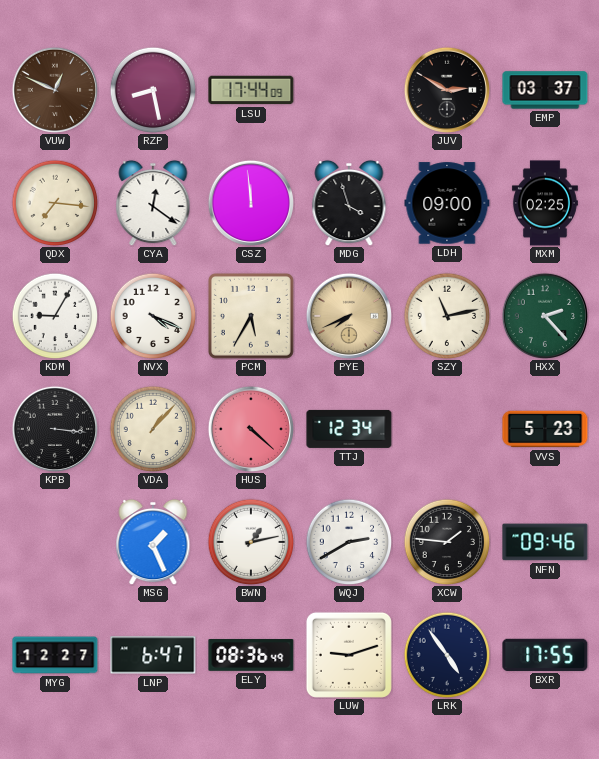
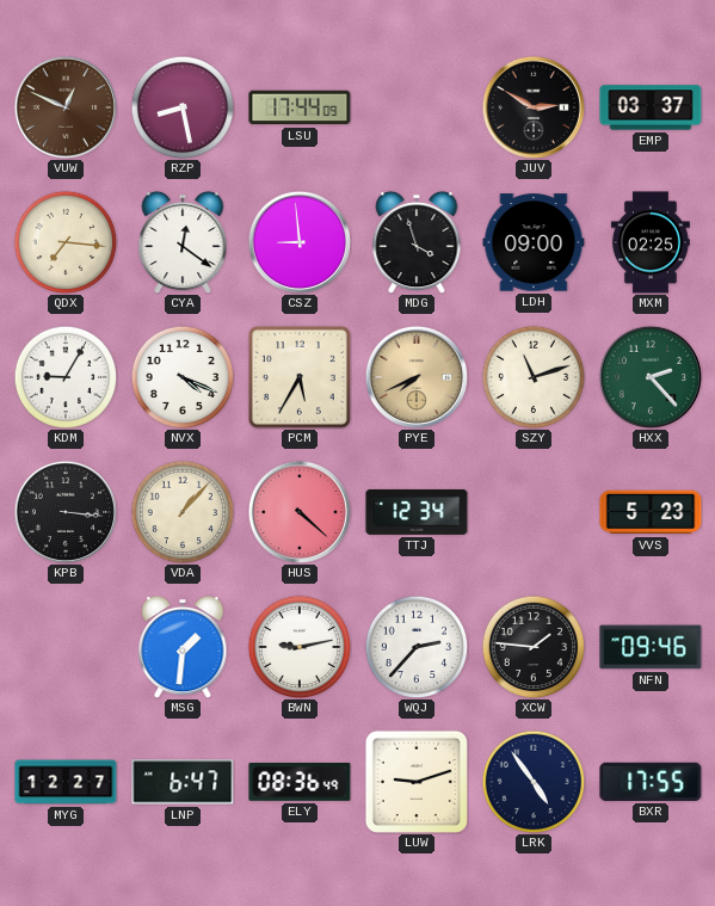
CSZ: 11:59 -> 8:59 (298, 241)
SZY: 11:13 -> 11:12 (534, 377)
MSG: 1:26 -> 1:31 (183, 647)
BWN: 1:13 -> 9:13 (300, 647)
WQJ: 2:40 -> 2:37 (417, 647)
